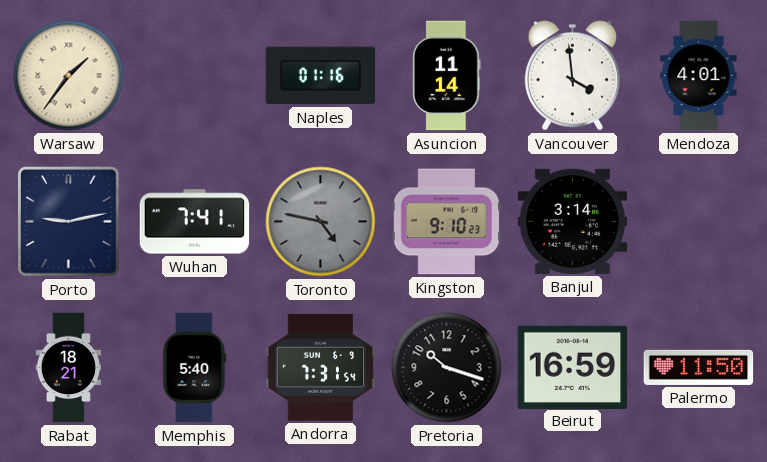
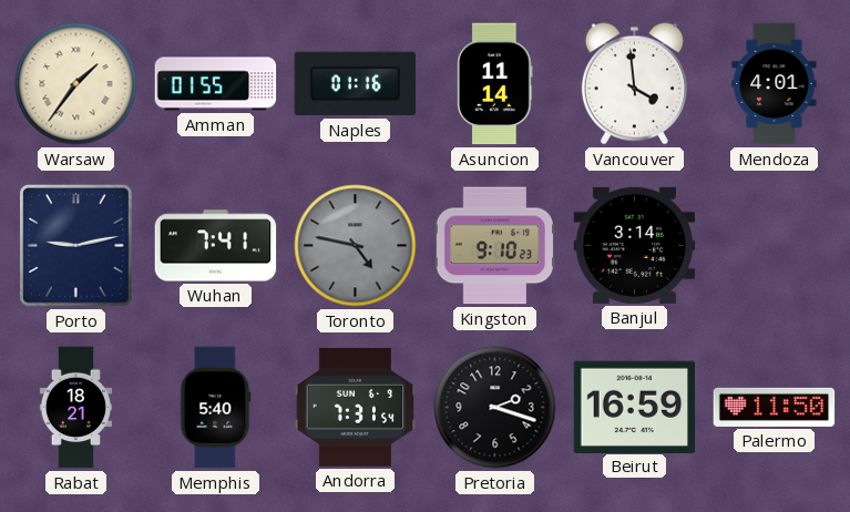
Amman: none -> 01:55 (216, 84)
Pretoria: 10:18 -> 2:18 (495, 408)
